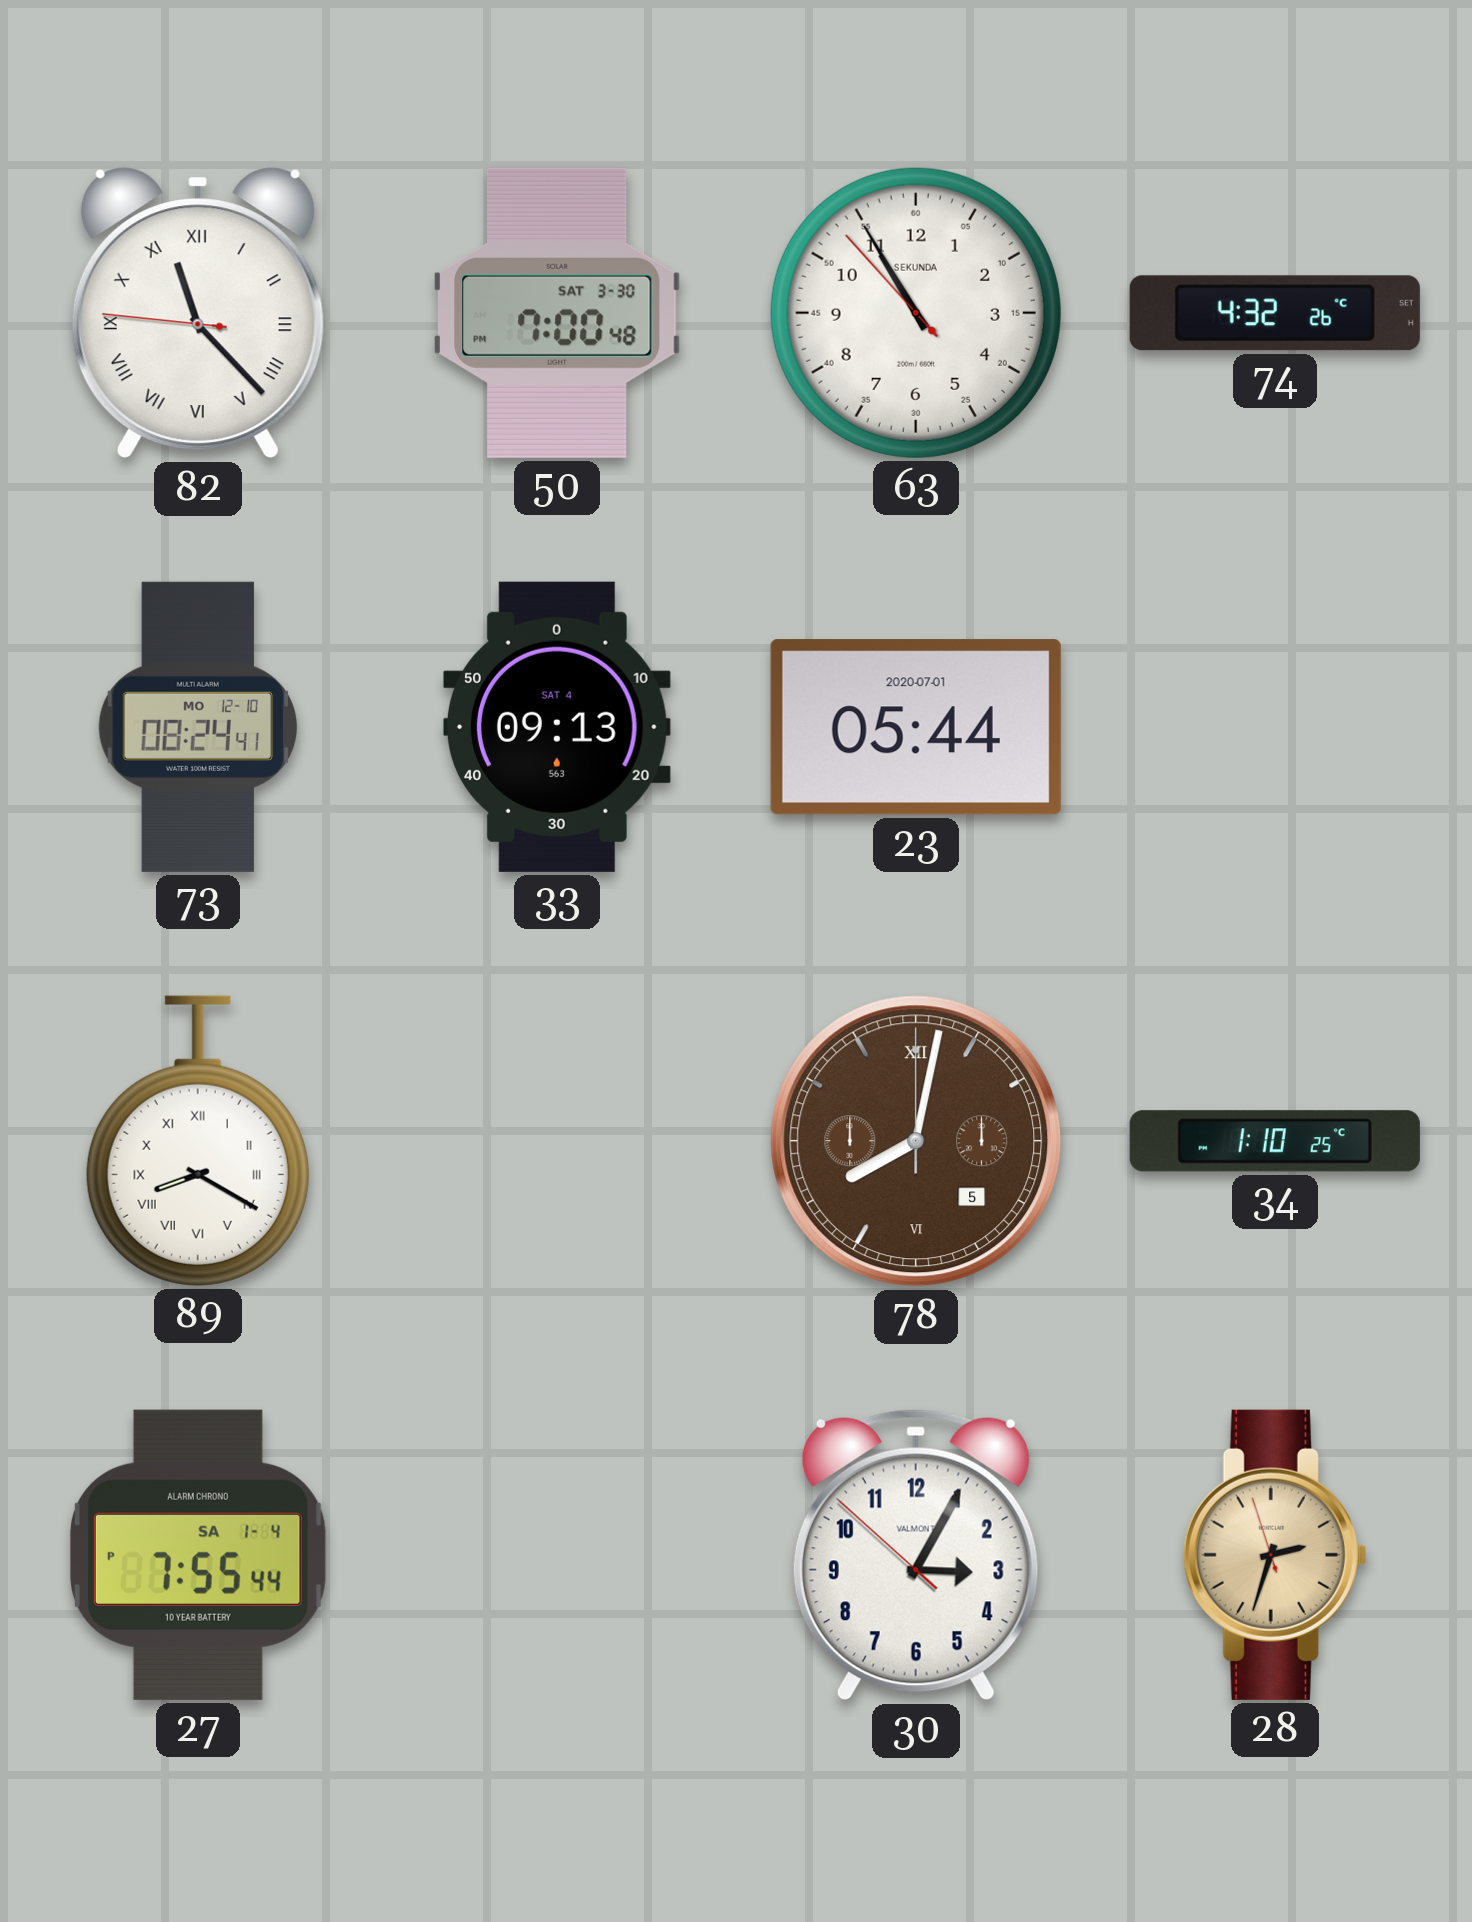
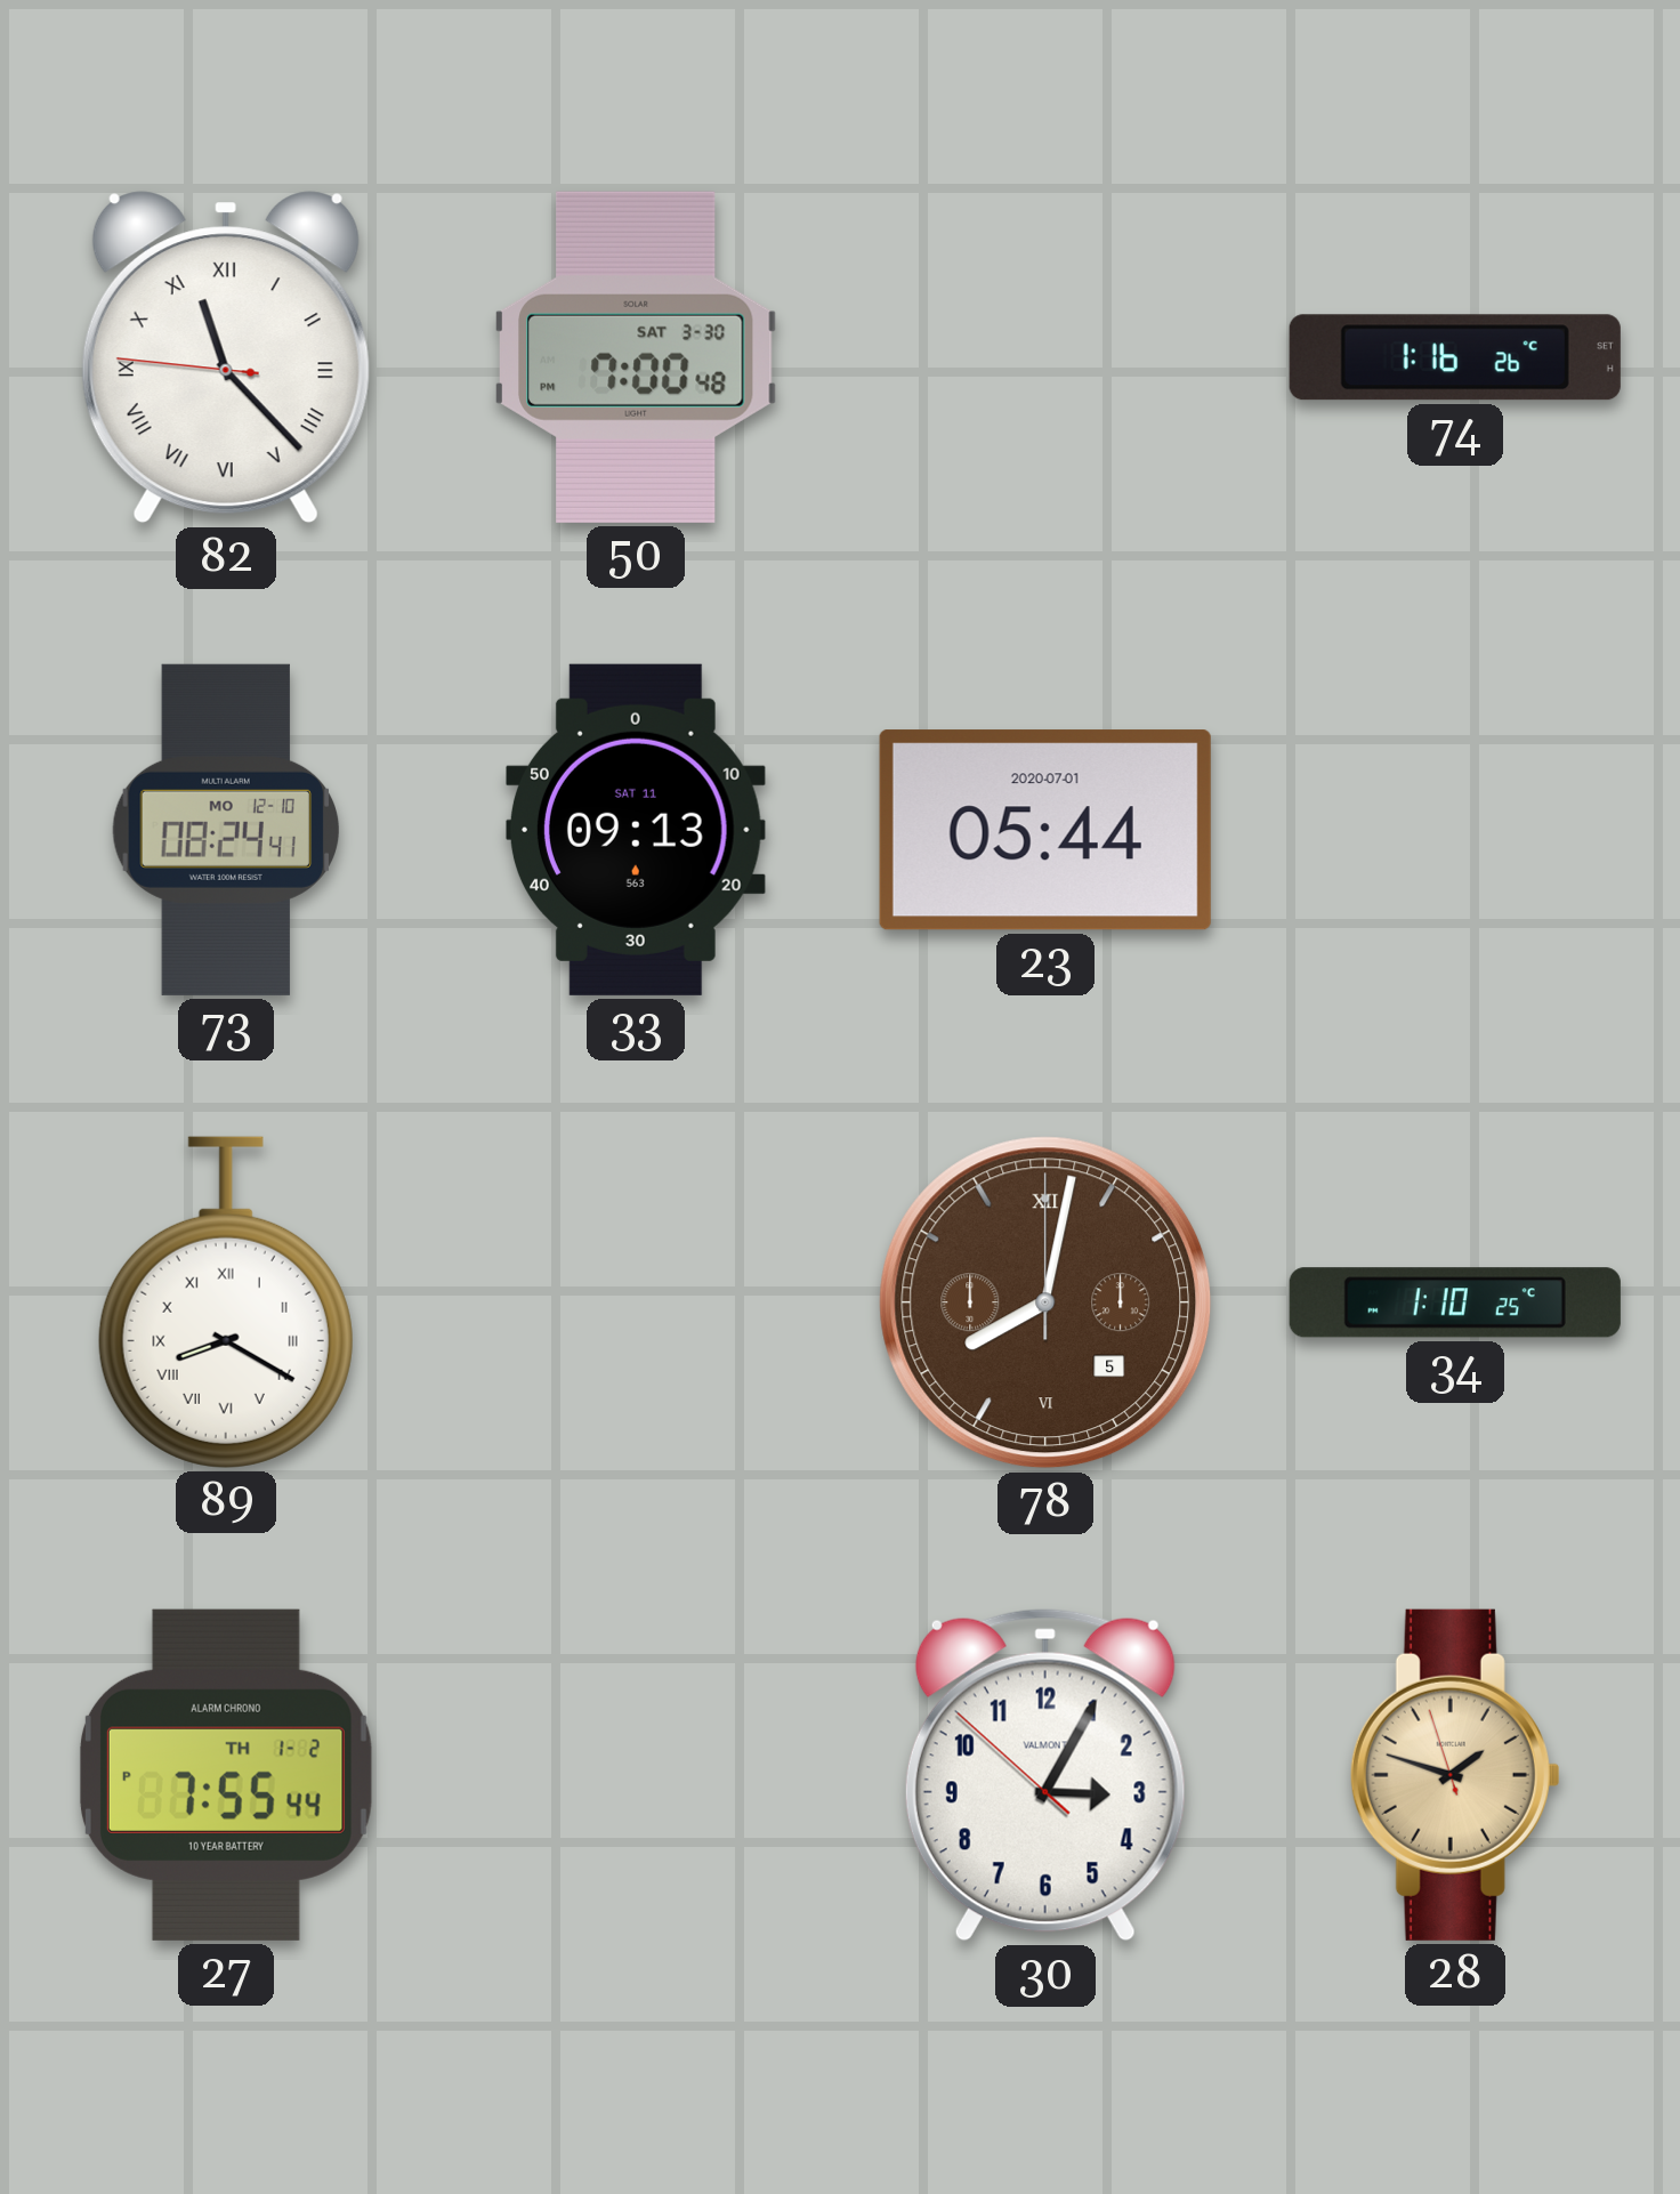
63: 10:54 -> none (916, 313)
74: 4:32 -> 1:16 (1455, 357)
33 date: SAT 4 -> SAT 11 (636, 830)
27 date: SA 1-4 -> TH 1-2 (226, 1775)
28: 2:32 -> 1:47 (1455, 1775)
